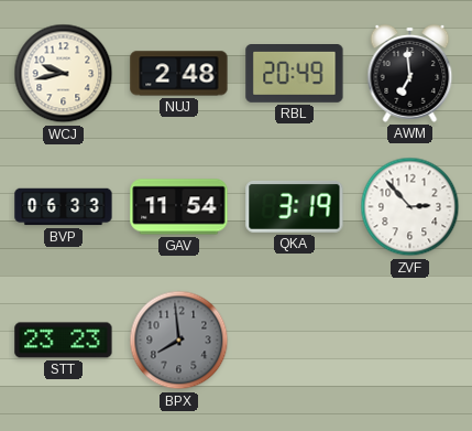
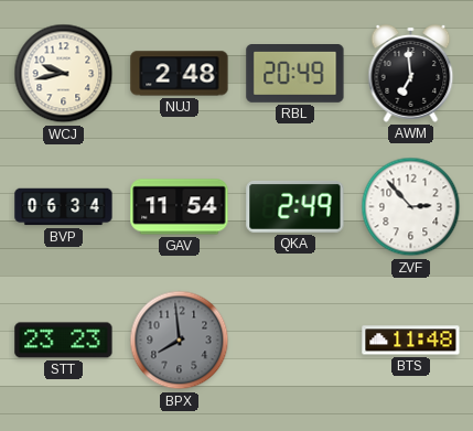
BVP: 06:33 -> 06:34 (64, 207)
QKA: 3:19 -> 2:49 (295, 207)
BTS: none -> 11:48 (411, 341)
